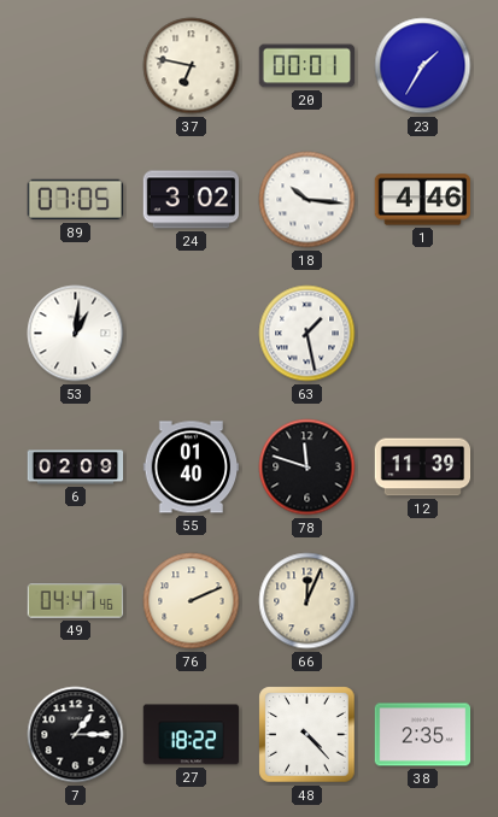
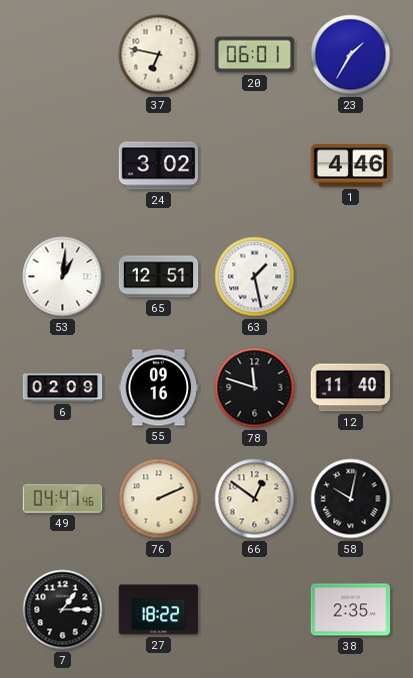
20: 00:01 -> 06:01 (255, 55)
89: 07:05 -> none (76, 200)
18: 10:16 -> none (307, 200)
65: none -> 12:51 (159, 277)
55: 01:40 -> 09:16 (159, 388)
12: 11:39 -> 11:40 (351, 388)
66: 12:04 -> 12:51 (255, 499)
58: none -> 10:02 (351, 499)
48: 4:23 -> none (307, 735)
